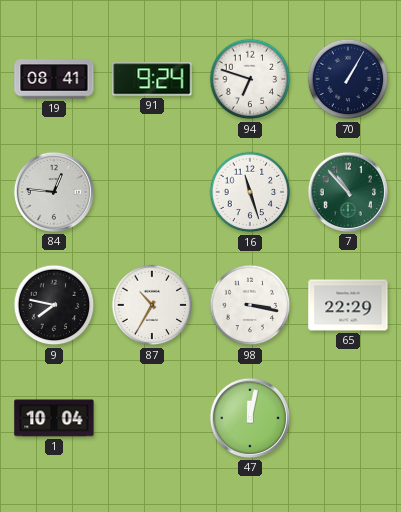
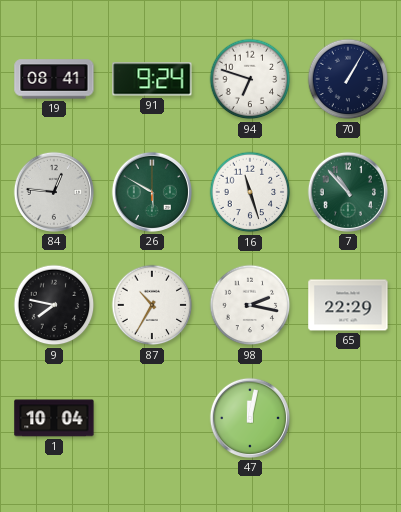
26: none -> 5:50 (152, 192)
98: 3:17 -> 2:17 (250, 305)
